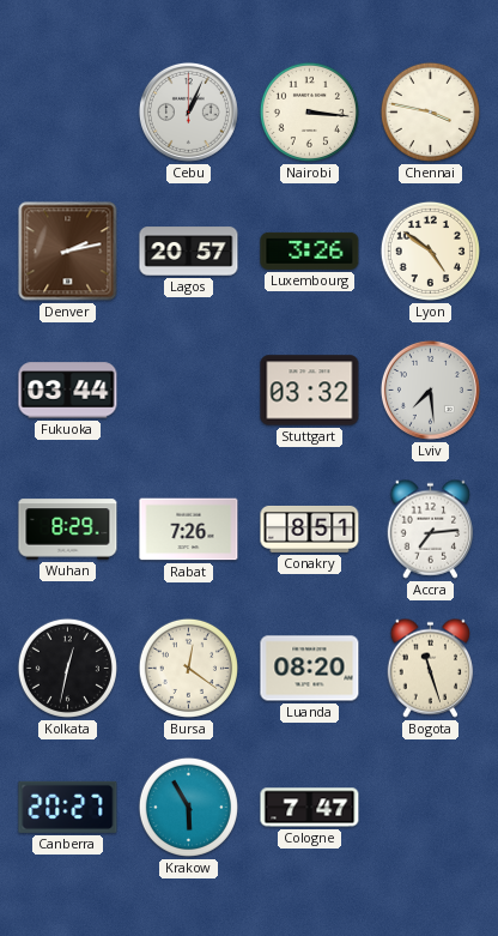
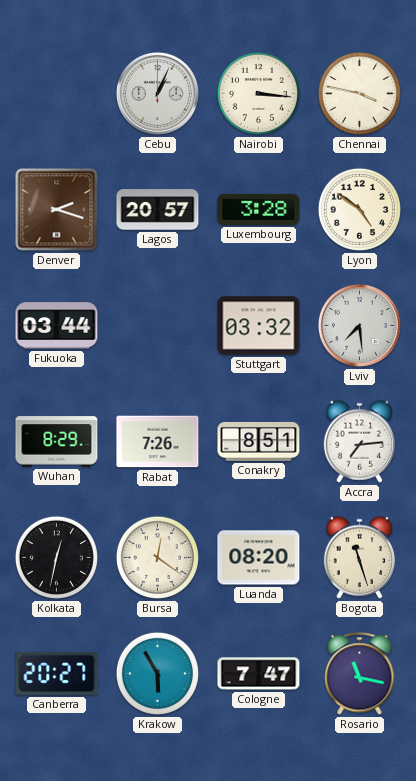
Denver: 2:13 -> 2:18 (57, 210)
Luxembourg: 3:26 -> 3:28 (259, 209)
Rosario: none -> 11:17 (360, 674)
